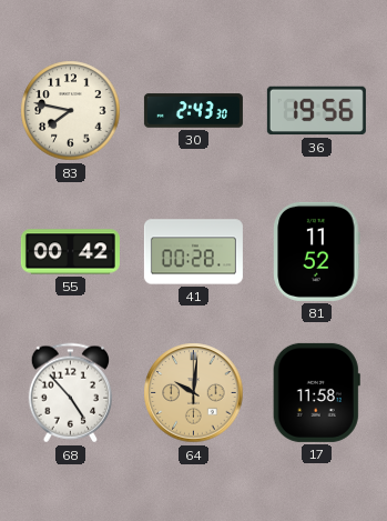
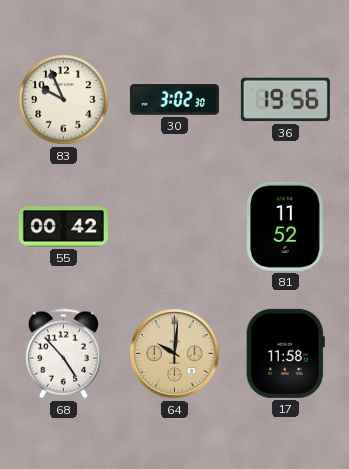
83: 7:47 -> 9:56 (64, 100)
30: 2:43 -> 3:02 (174, 100)
41: 00:28 -> none (193, 252)
